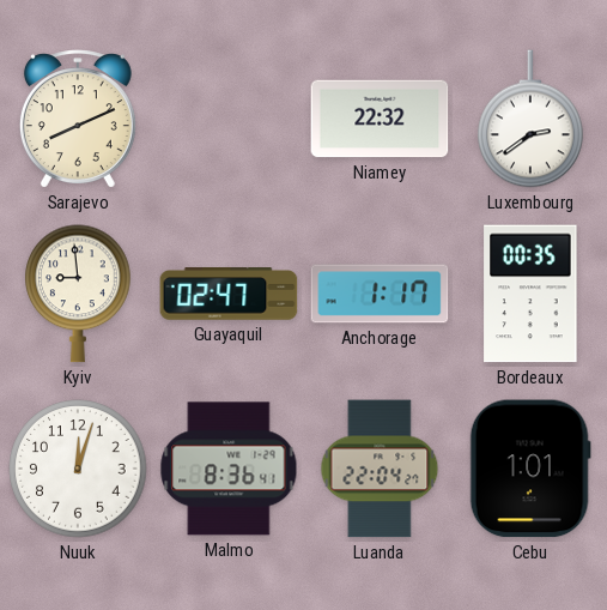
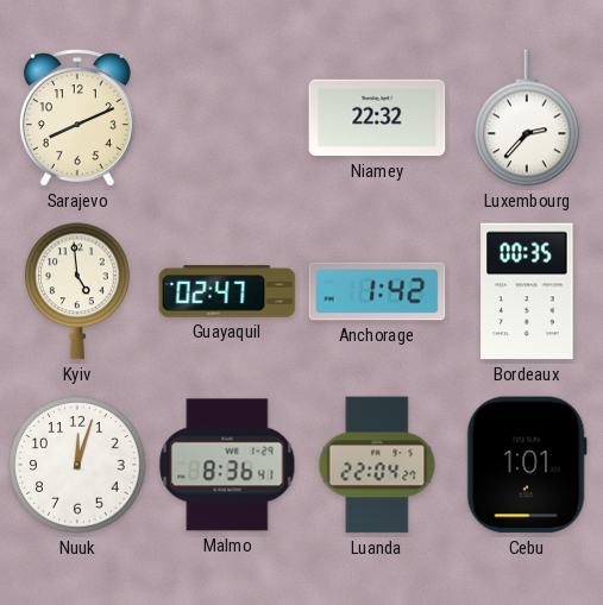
Luxembourg: 2:39 -> 2:37 (528, 118)
Kyiv: 8:59 -> 4:59 (78, 291)
Anchorage: 1:17 -> 1:42 (377, 291)
